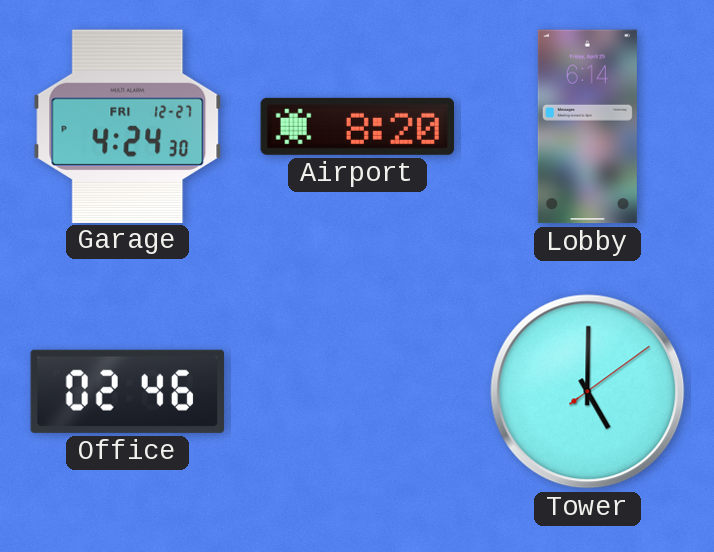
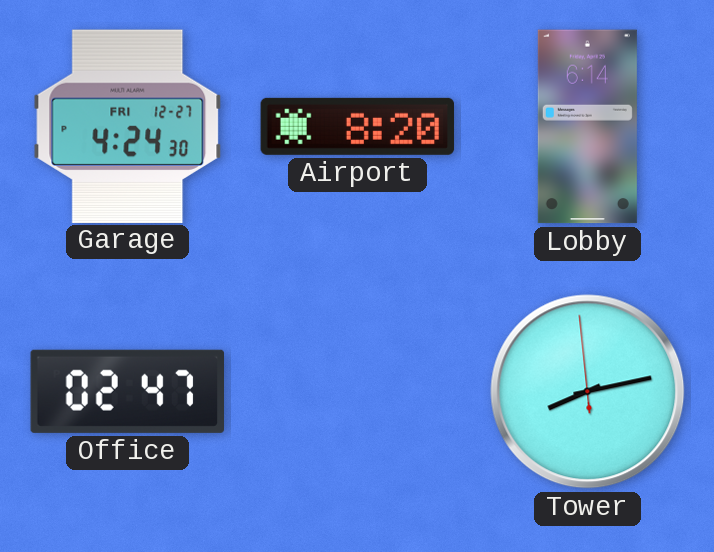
Office: 02:46 -> 02:47 (127, 391)
Tower: 5:00 -> 8:12 (588, 392)
